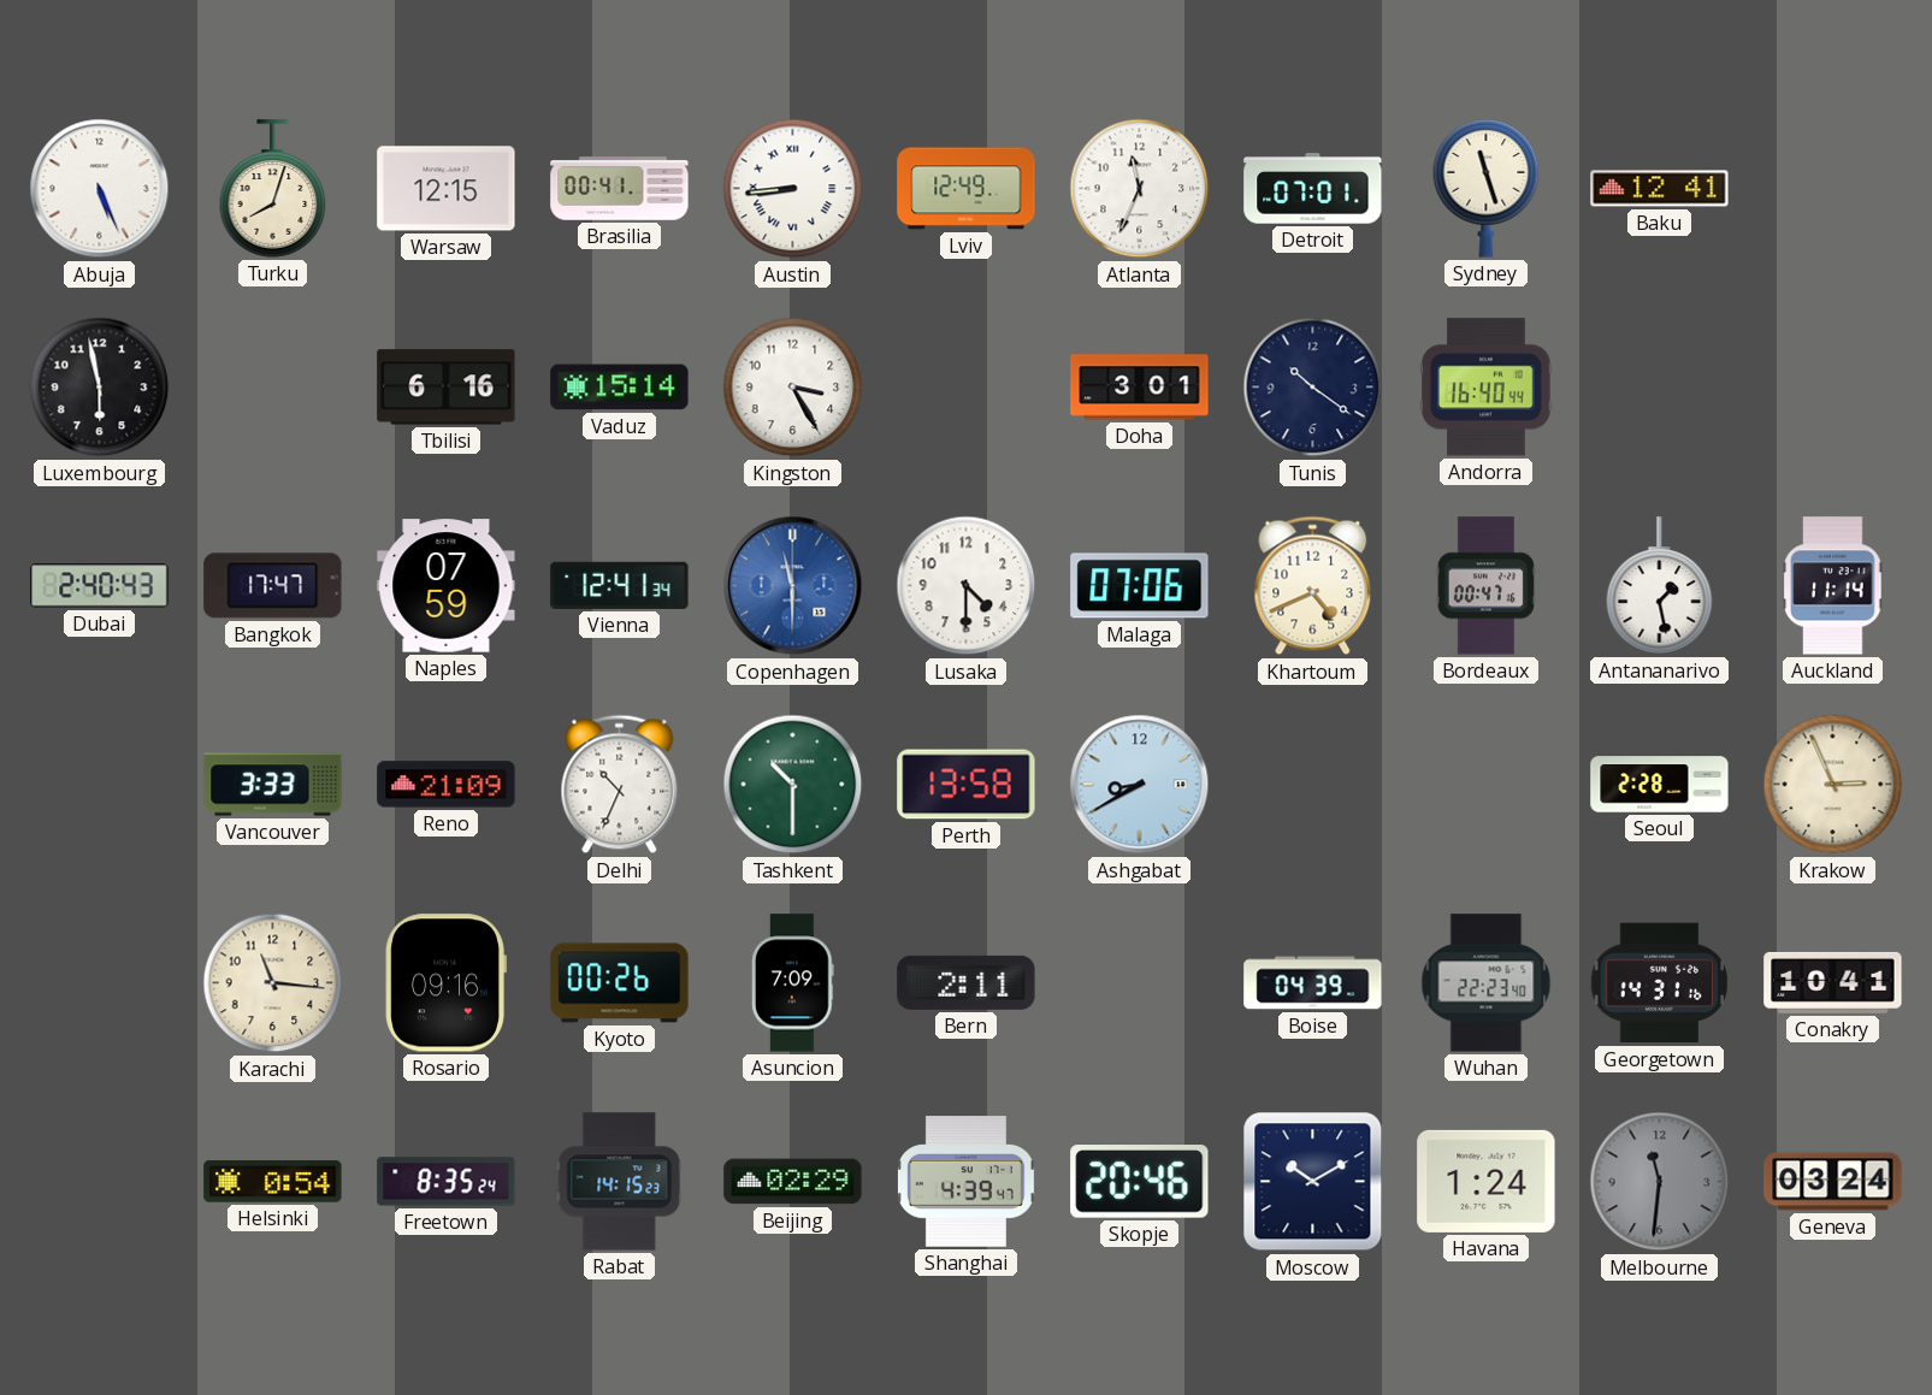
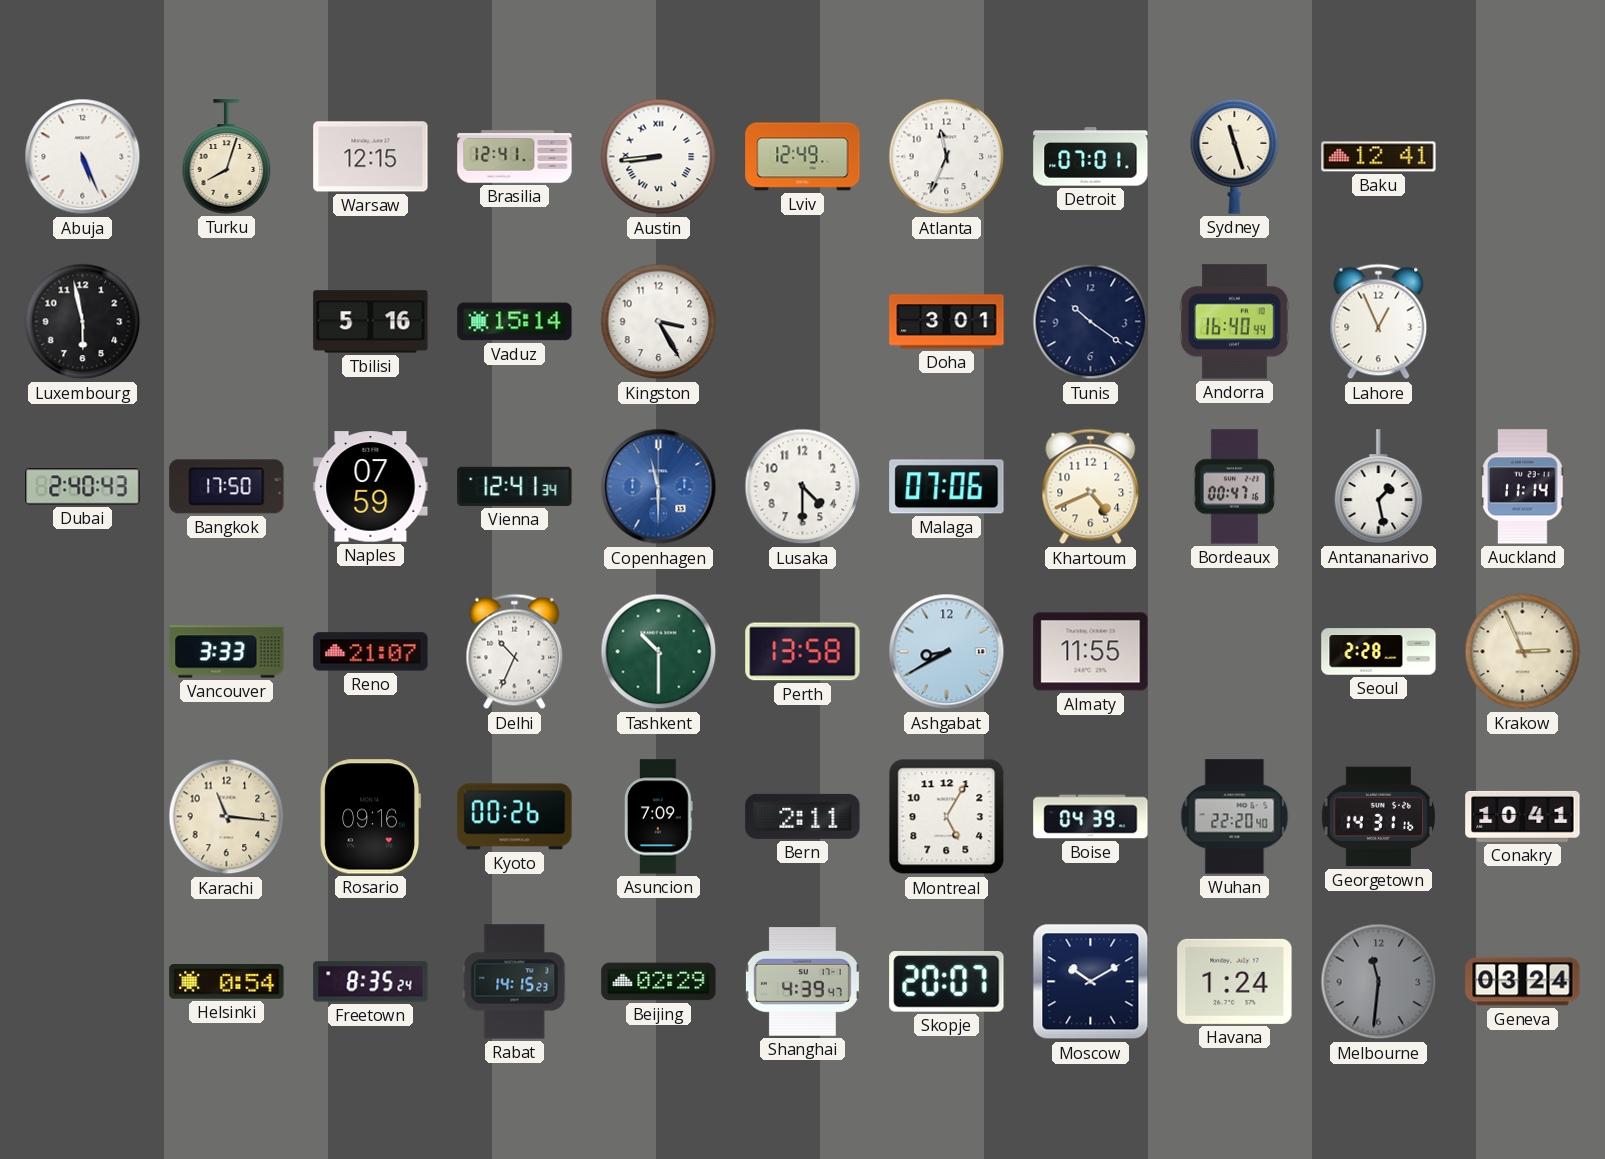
Brasilia: 00:41 -> 12:41 (515, 157)
Tbilisi: 6:16 -> 5:16 (371, 322)
Lahore: none -> 12:56 (1379, 322)
Bangkok: 17:47 -> 17:50 (227, 487)
Reno: 21:09 -> 21:07 (371, 652)
Almaty: none -> 11:55 (1091, 652)
Montreal: none -> 5:05 (947, 817)
Wuhan: 22:23 -> 22:20 (1235, 817)
Skopje: 20:46 -> 20:07 (947, 982)
